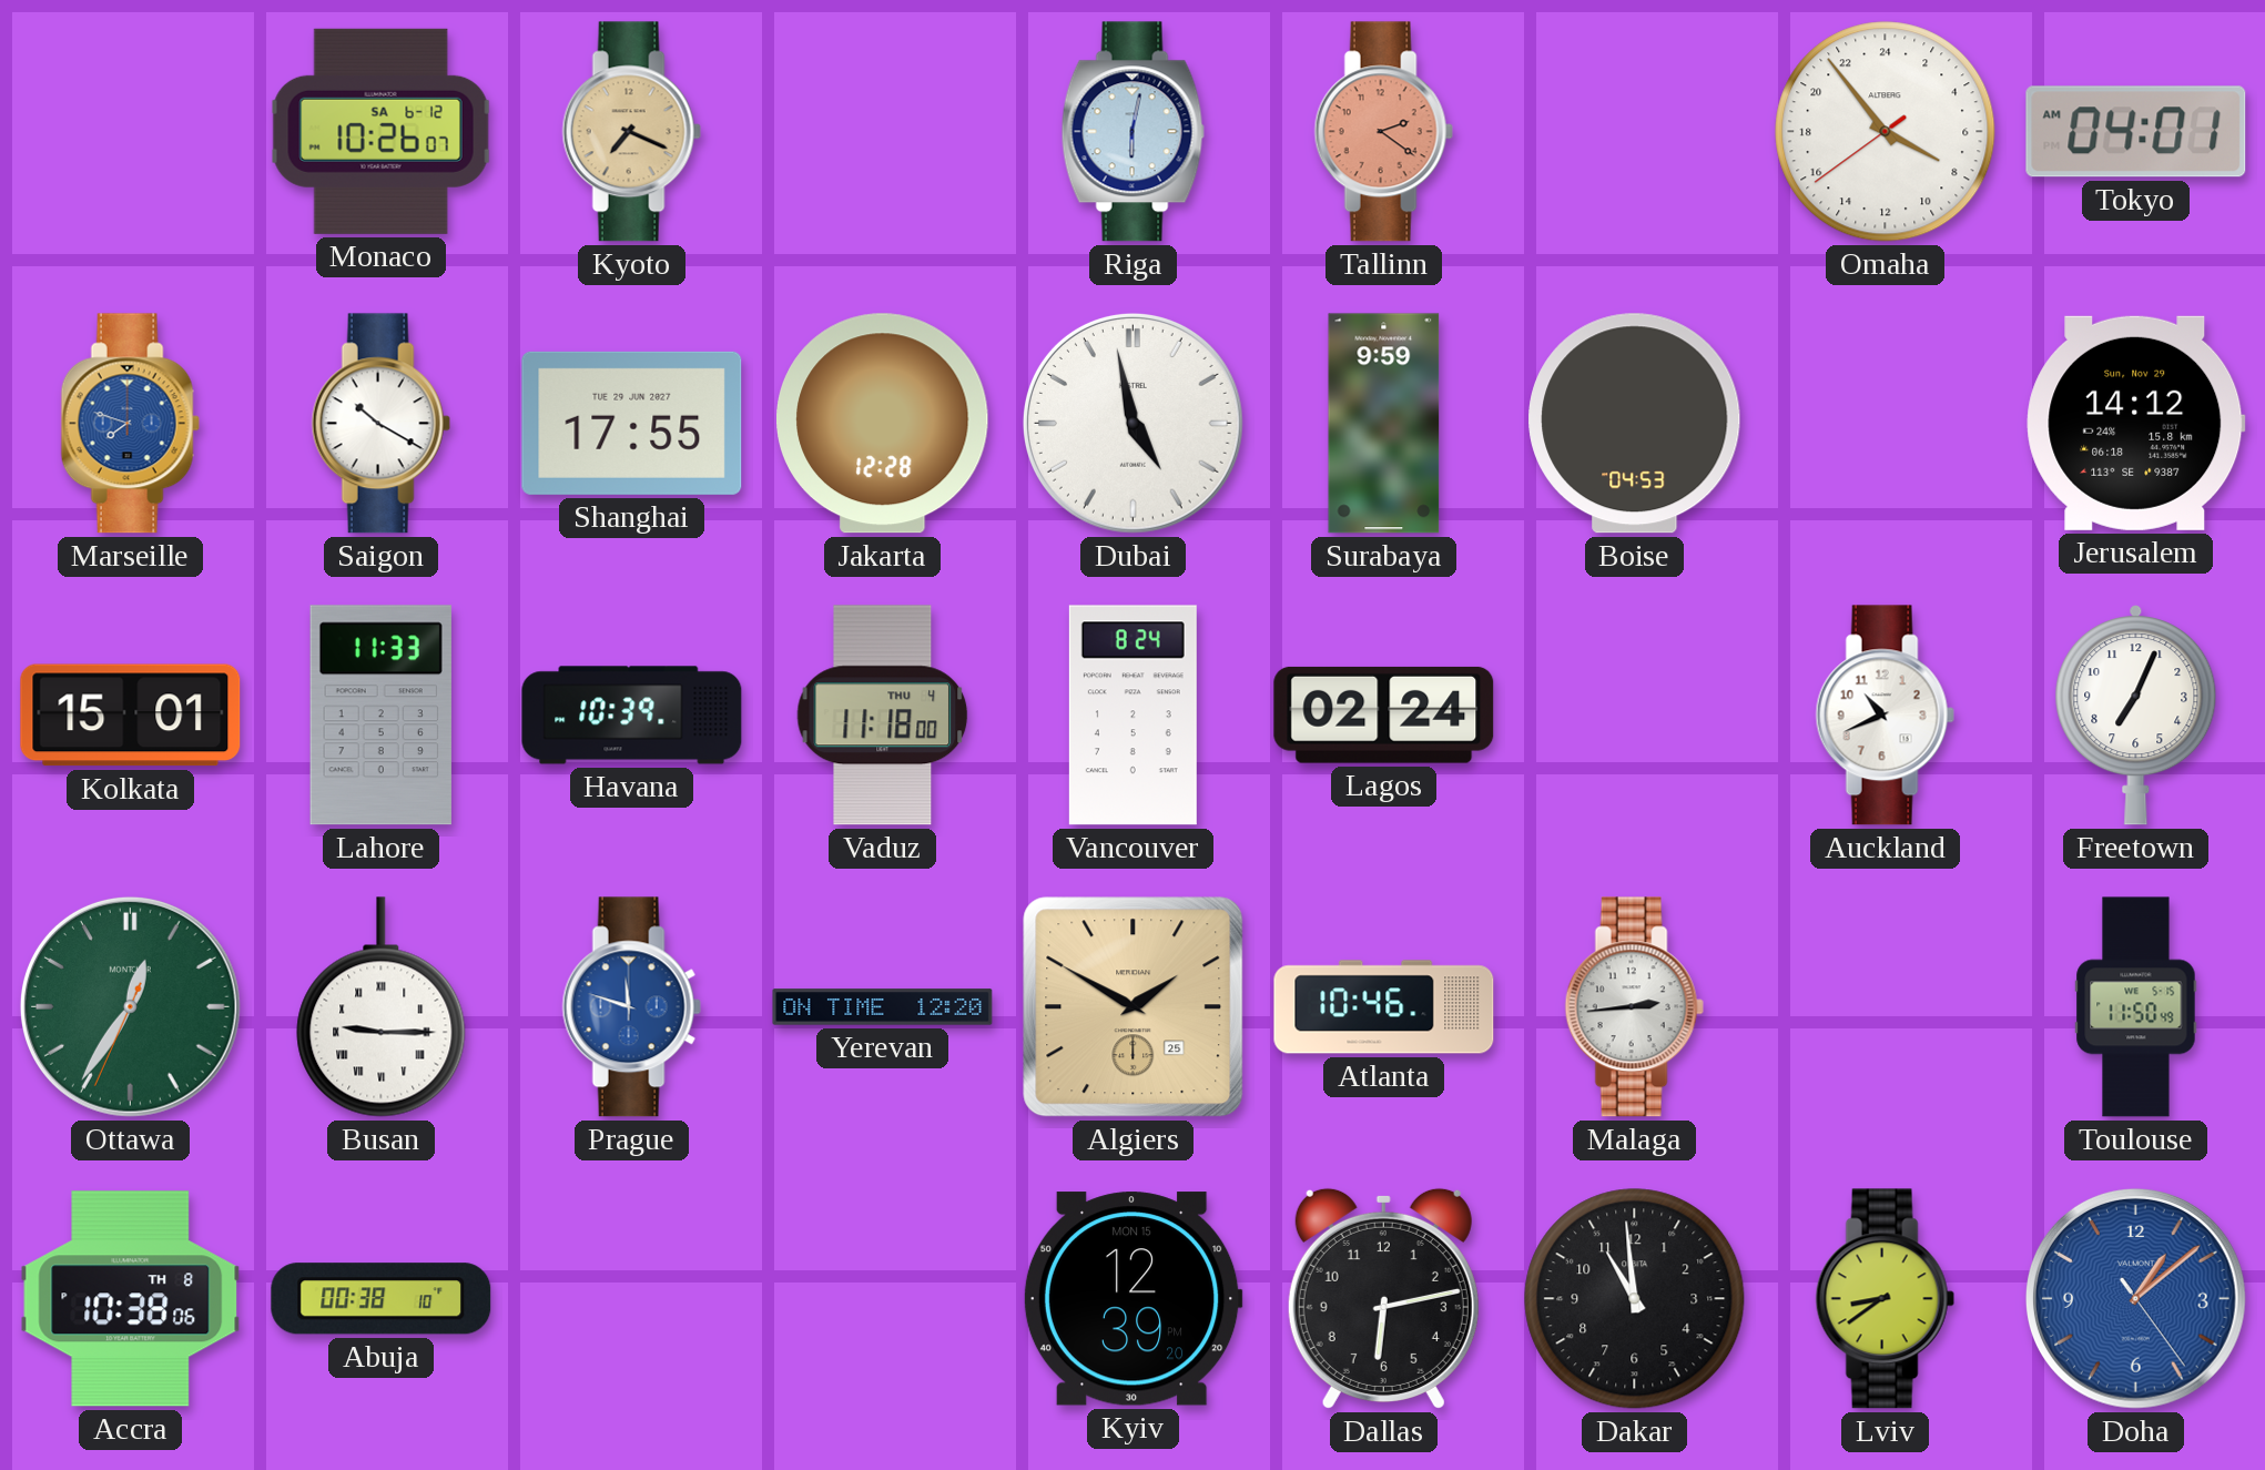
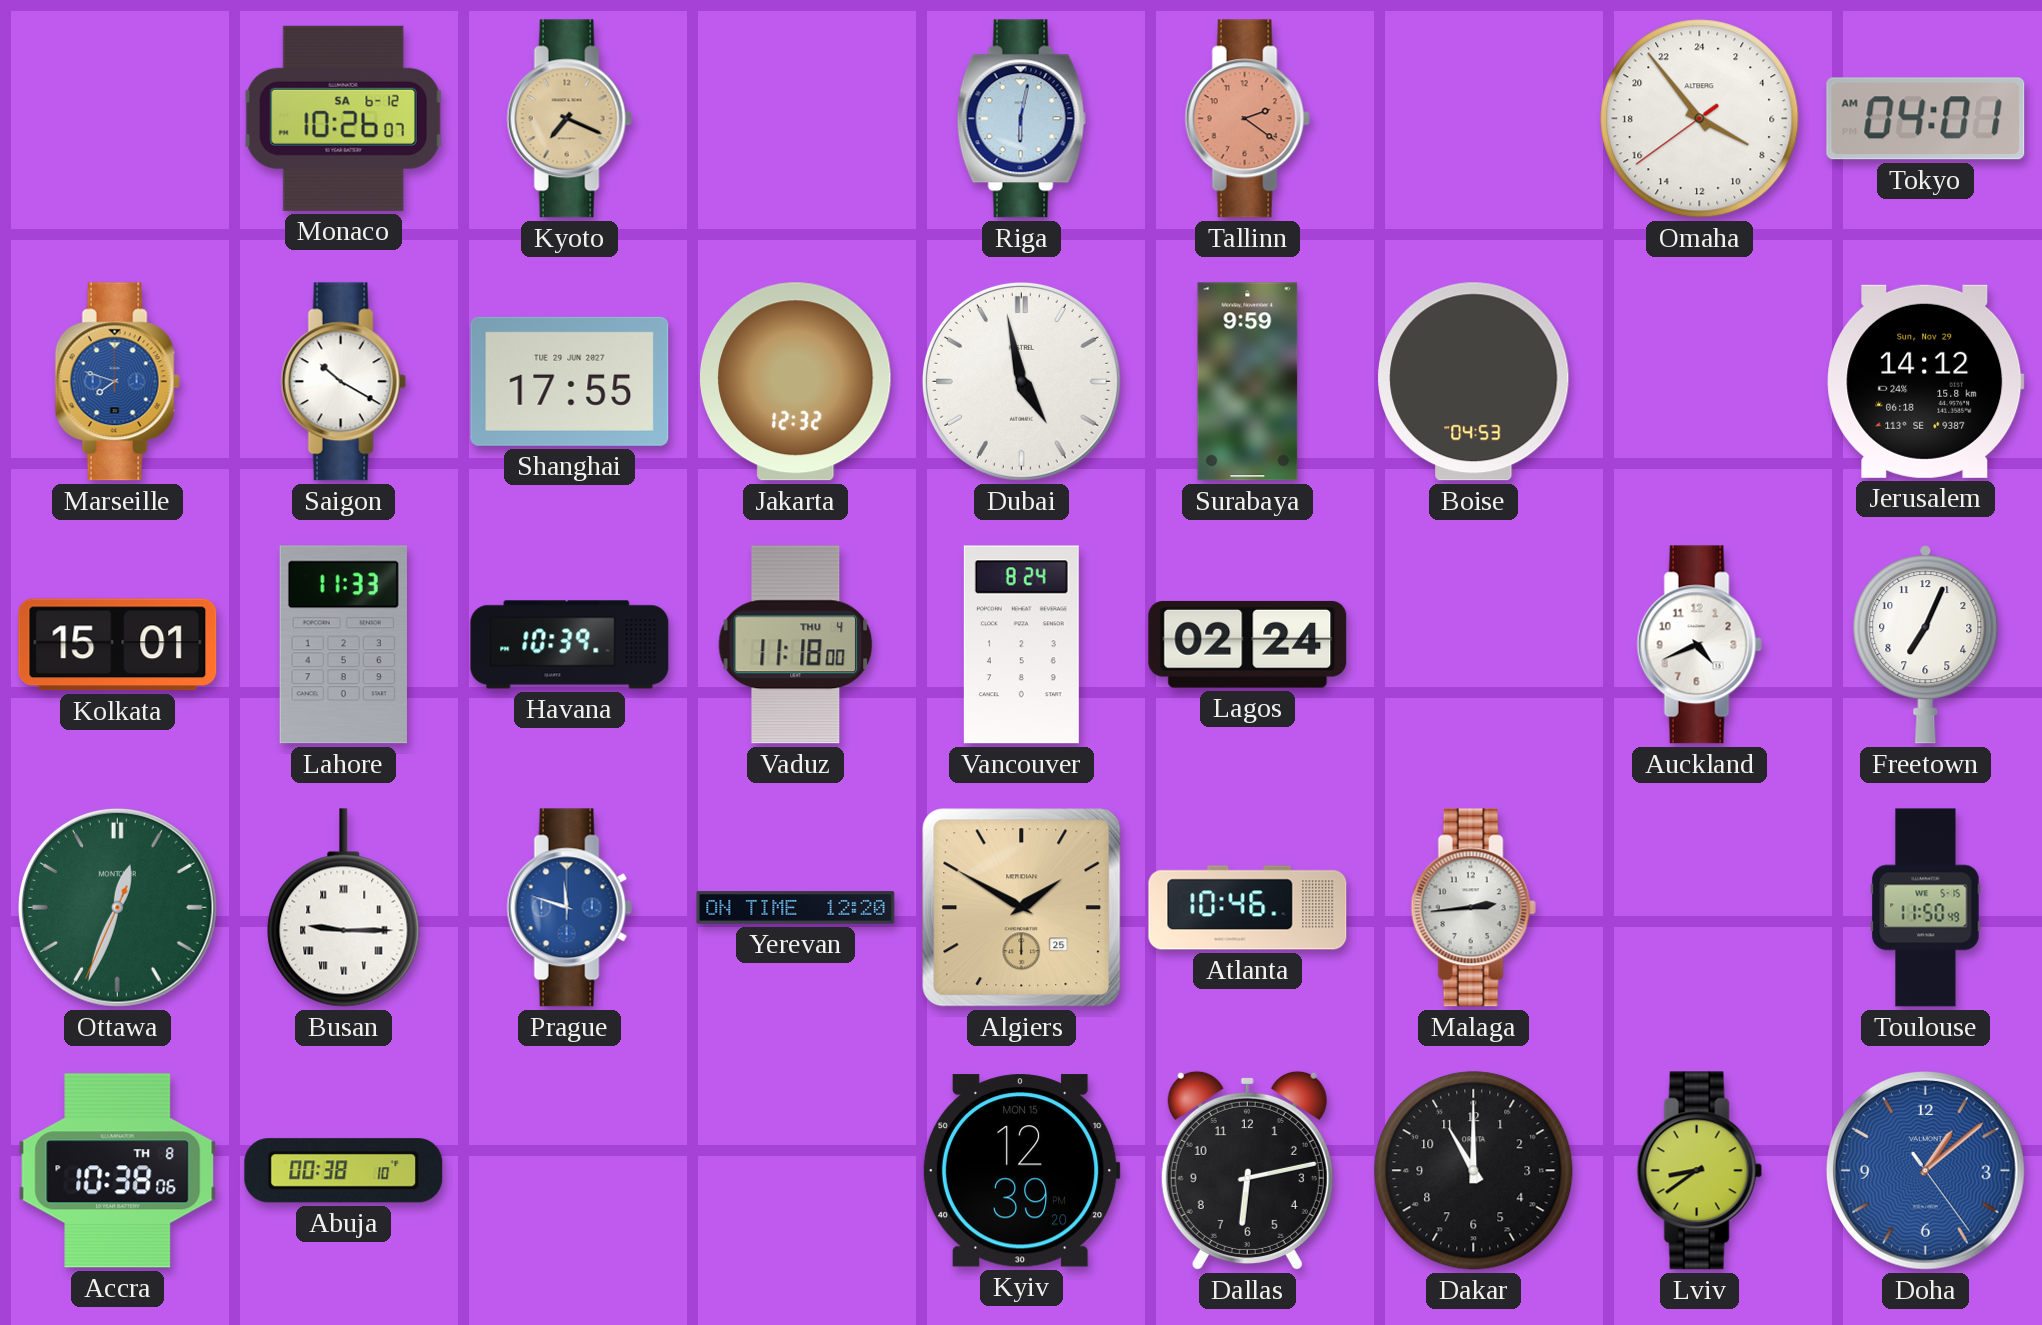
Jakarta: 12:28 -> 12:32 (796, 382)
Auckland: 10:41 -> 4:41 (1699, 645)
Ottawa: 12:35 -> 12:33 (117, 907)
Dakar: 10:59 -> 11:00 (1474, 1171)
